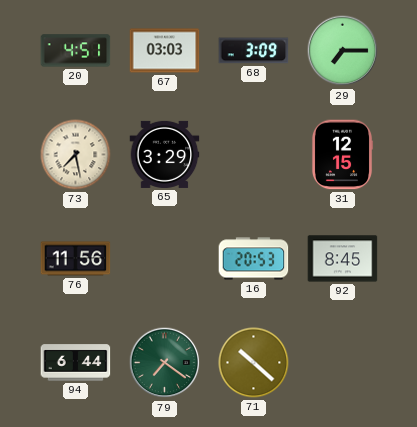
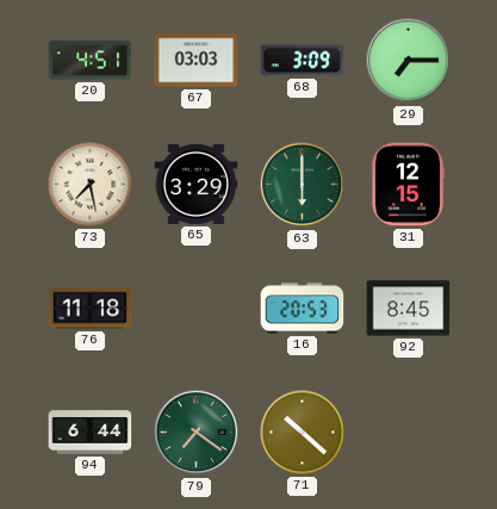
63: none -> 6:00 (303, 185)
76: 11:56 -> 11:18 (91, 309)
